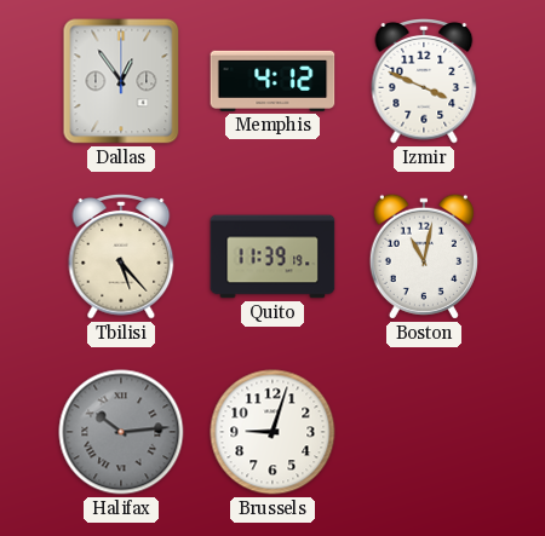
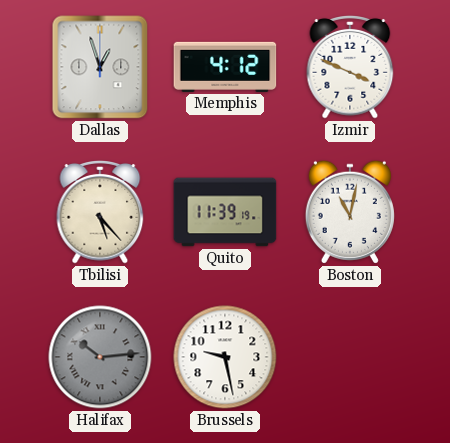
Dallas: 12:54 -> 12:57 (100, 67)
Brussels: 9:03 -> 9:28 (225, 357)
